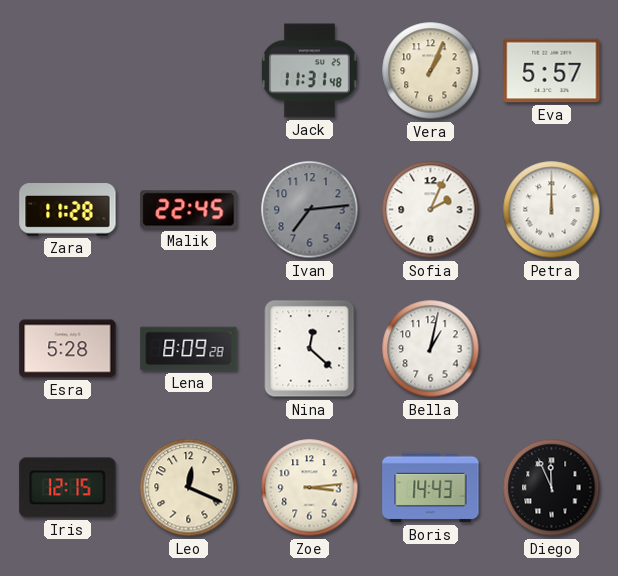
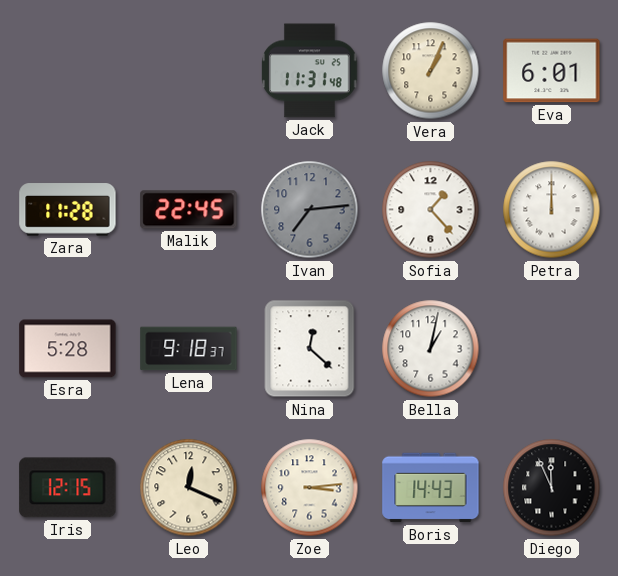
Eva: 5:57 -> 6:01 (552, 71)
Sofia: 2:04 -> 1:23 (431, 210)
Lena: 8:09 -> 9:18 (189, 349)
